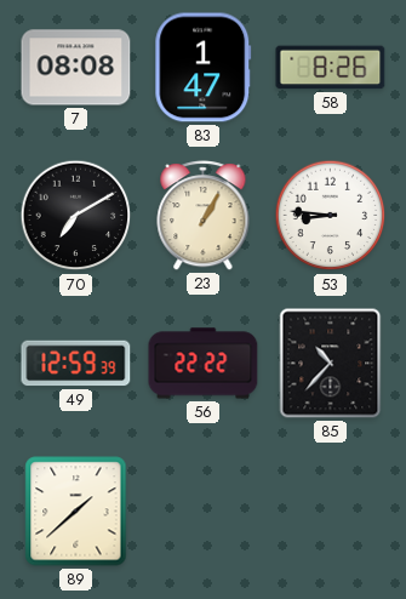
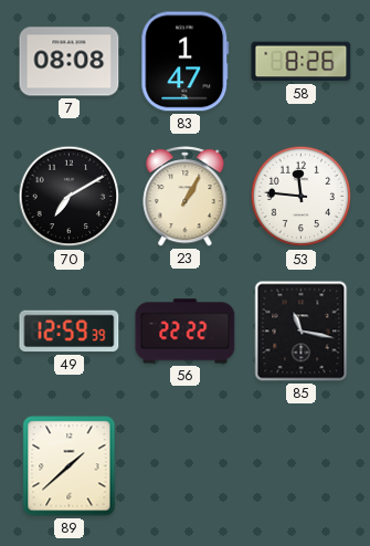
53: 8:46 -> 11:46 (302, 197)
85: 10:37 -> 11:17 (302, 332)
